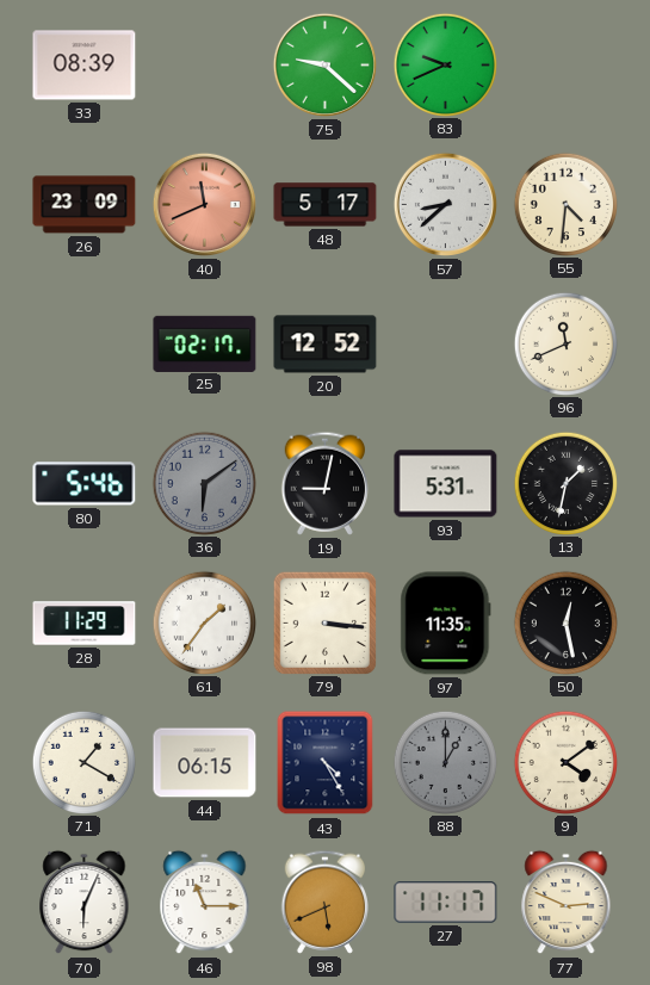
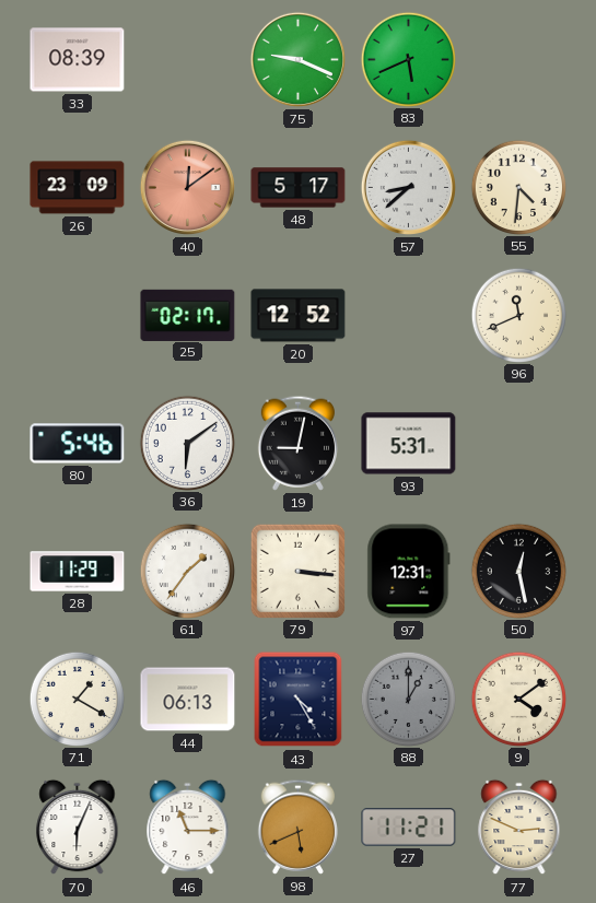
75: 9:22 -> 9:19 (297, 59)
83: 9:41 -> 5:41 (408, 59)
40: 11:41 -> 12:09 (187, 187)
36 dial: grey -> white (187, 443)
13: 1:32 -> none (565, 483)
97: 11:35 -> 12:31 (409, 572)
44: 06:15 -> 06:13 (188, 700)
27: 11:17 -> 11:21 (409, 828)
